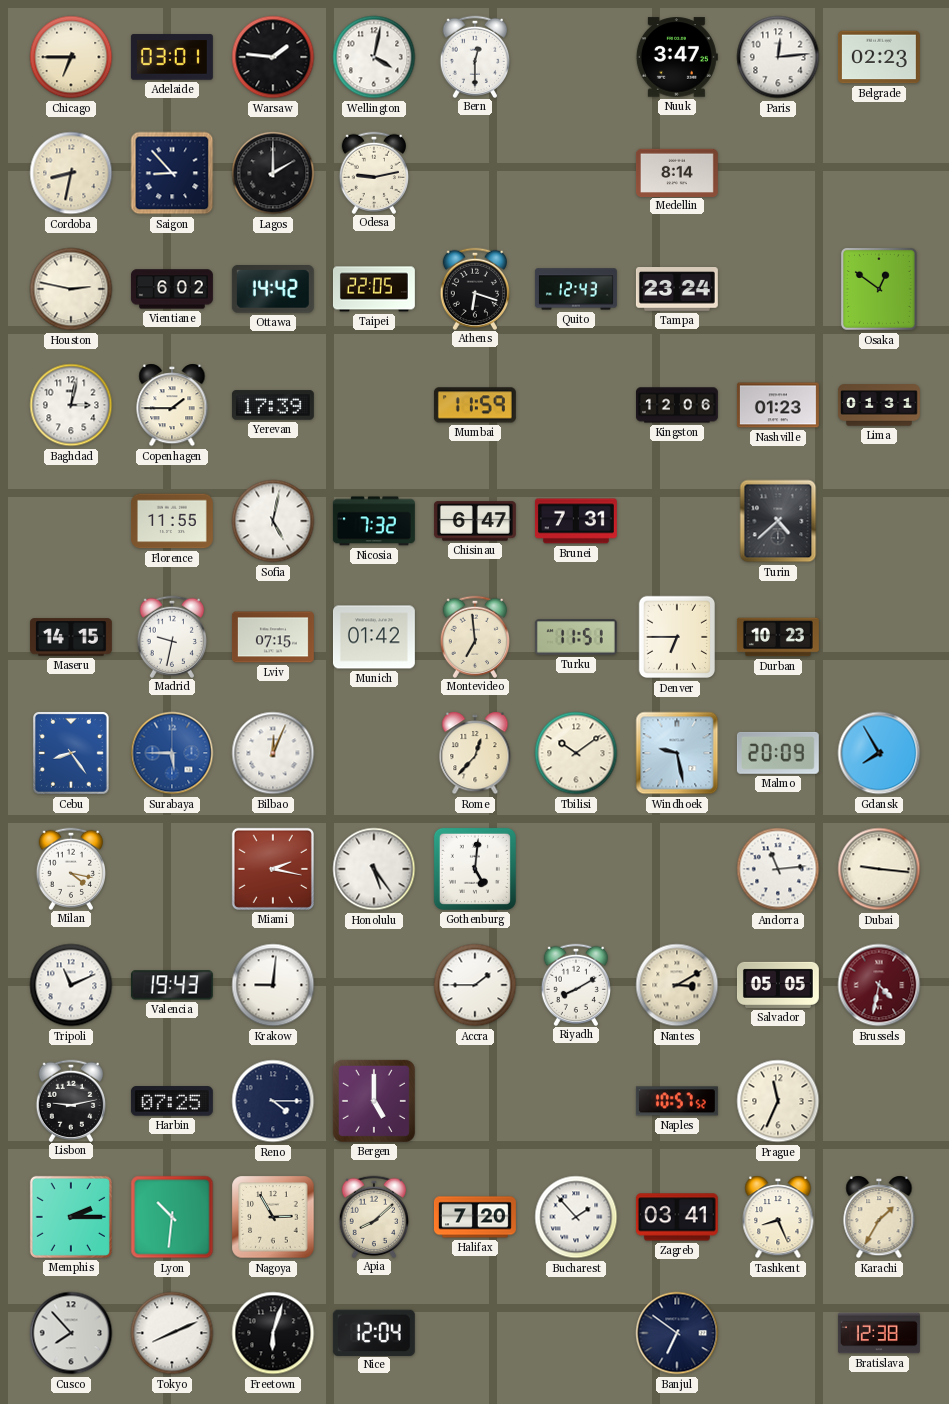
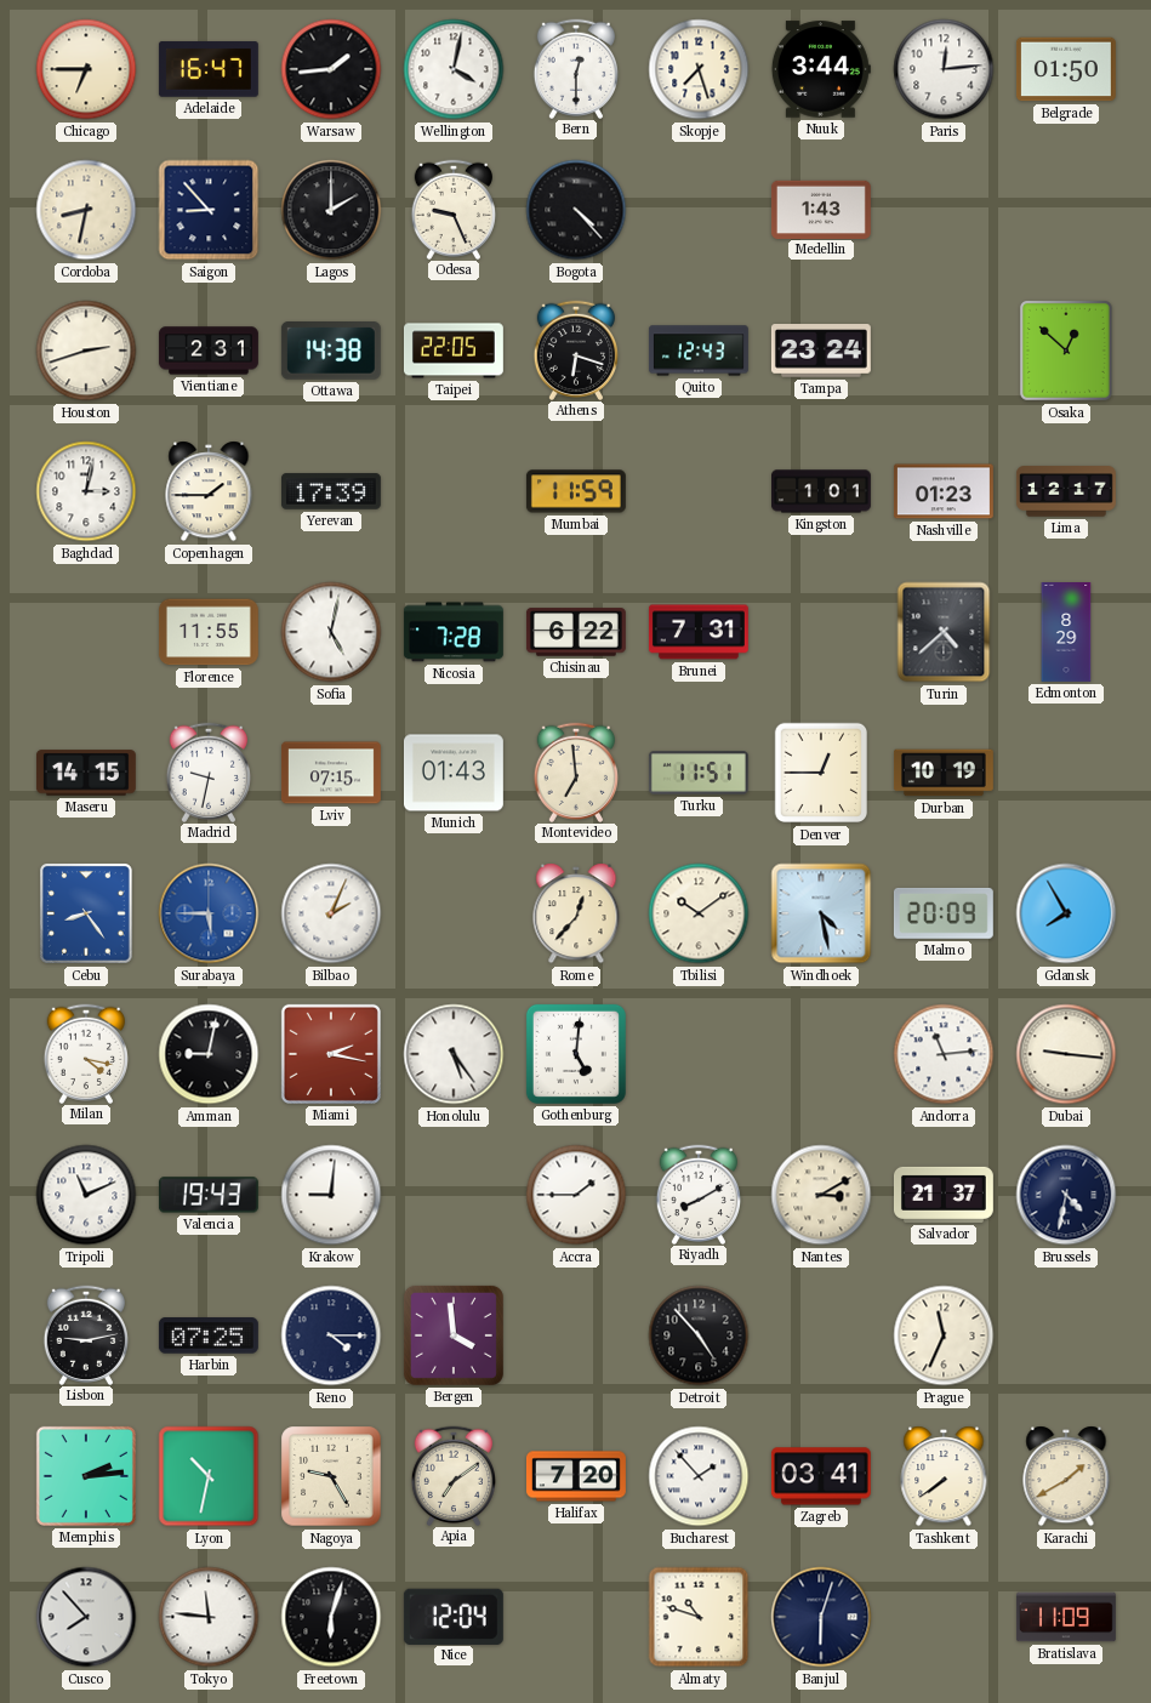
Adelaide: 03:01 -> 16:47 (209, 69)
Warsaw: 1:46 -> 1:44 (331, 69)
Skopje: none -> 7:27 (699, 69)
Nuuk: 3:47 -> 3:44 (821, 69)
Belgrade: 02:23 -> 01:50 (1066, 69)
Odesa: 9:13 -> 9:26 (452, 209)
Bogota: none -> 4:23 (576, 210)
Medellin: 8:14 -> 1:43 (821, 209)
Houston: 2:47 -> 2:42 (86, 351)
Vientiane: 6:02 -> 2:31 (209, 351)
Ottawa: 14:42 -> 14:38 (331, 352)
Osaka: 12:51 -> 12:52 (1066, 352)
Kingston: 12:06 -> 1:01 (822, 491)
Lima: 01:31 -> 12:17 (1066, 491)
Nicosia: 7:32 -> 7:28 (454, 632)
Chisinau: 6:47 -> 6:22 (576, 632)
Edmonton: none -> 8:29 (1066, 633)
Munich: 01:42 -> 01:43 (454, 773)
Denver: 6:45 -> 12:45 (821, 773)
Durban: 10:23 -> 10:19 (944, 773)
Bilbao: 12:04 -> 2:04 (331, 913)
Windhoek: 9:28 -> 4:28 (821, 913)
Amman: none -> 9:02 (209, 1054)
Salvador: 05:05 -> 21:37 (944, 1195)
Brussels dial: burgundy -> navy (1066, 1195)
Bergen: 5:00 -> 3:59 (454, 1335)
Detroit: none -> 4:53 (699, 1335)
Naples: 10:57 -> none (677, 1101)
Memphis: 2:15 -> 2:14 (86, 1476)
Lyon: 10:31 -> 10:32 (209, 1476)
Nagoya: 2:55 -> 9:25 (331, 1476)
Apia: 8:08 -> 7:09 (452, 1475)
Tashkent: 8:26 -> 7:39 (944, 1476)
Karachi: 1:35 -> 1:40 (1066, 1476)
Tokyo: 8:11 -> 11:46 (209, 1617)
Almaty: none -> 10:48 (699, 1617)
Banjul: 6:51 -> 6:03 (821, 1617)
Bratislava: 12:38 -> 11:09 (1066, 1617)
